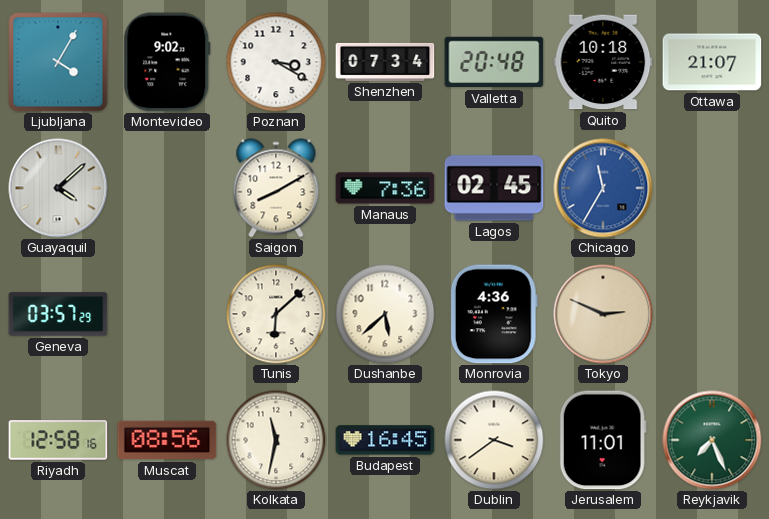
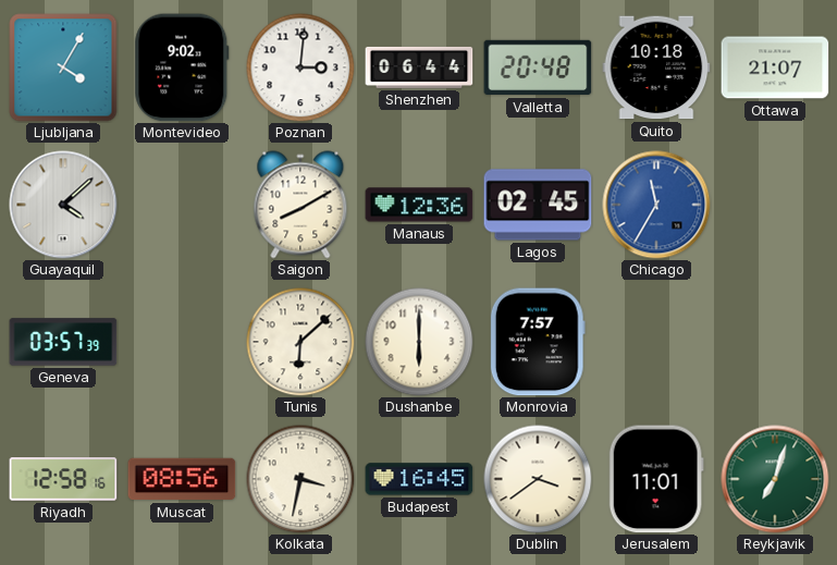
Poznan: 3:20 -> 3:01 (300, 67)
Shenzhen: 07:34 -> 06:44 (419, 67)
Manaus: 7:36 -> 12:36 (419, 205)
Geneva: 03:57:29 -> 03:57:39 (63, 342)
Dushanbe: 5:38 -> 6:00 (419, 342)
Monrovia: 4:36 -> 7:57 (538, 342)
Tokyo: 2:49 -> none (603, 314)
Kolkata: 11:32 -> 3:32 (300, 479)
Reykjavik: 7:26 -> 7:03 (775, 479)
